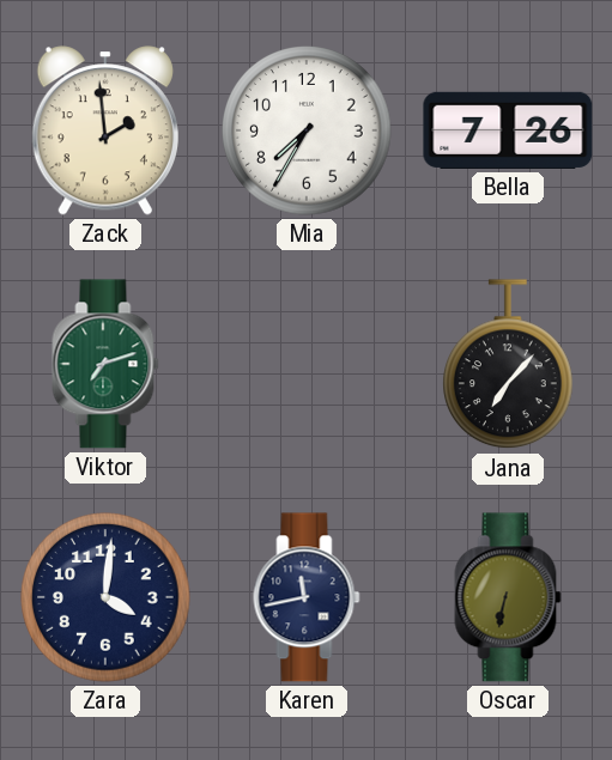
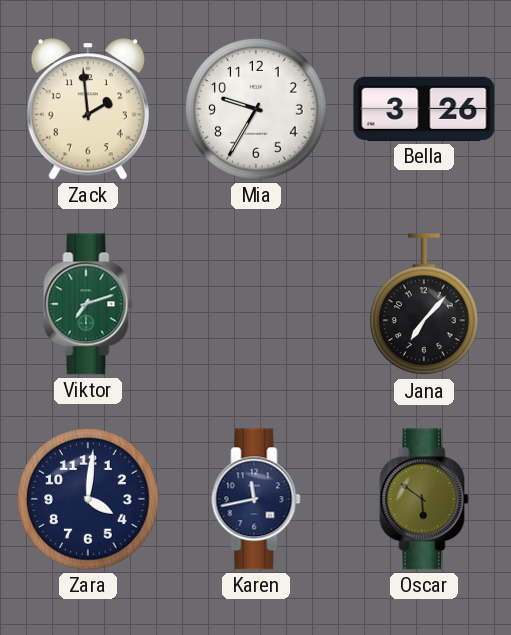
Mia: 7:35 -> 9:35 (256, 109)
Bella: 7:26 -> 3:26 (424, 109)
Oscar: 6:32 -> 5:51 (424, 499)
